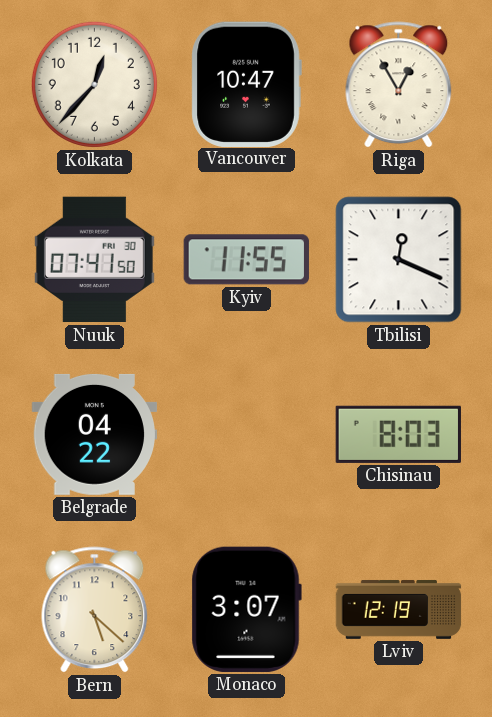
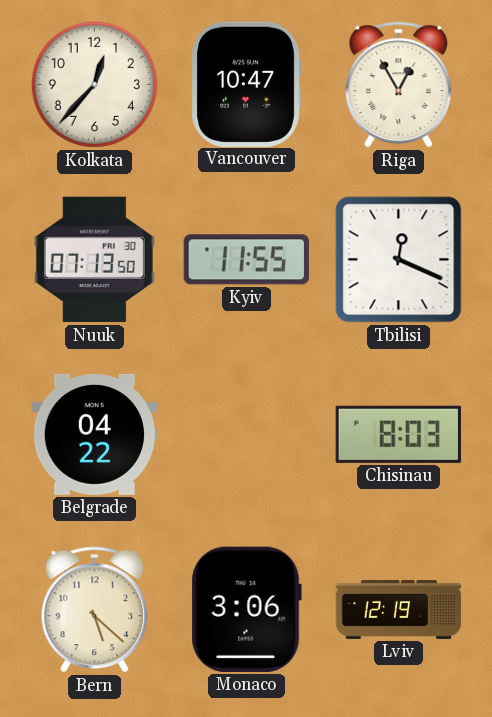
Nuuk: 07:41 -> 07:13 (94, 260)
Monaco: 3:07 -> 3:06 (246, 609)
